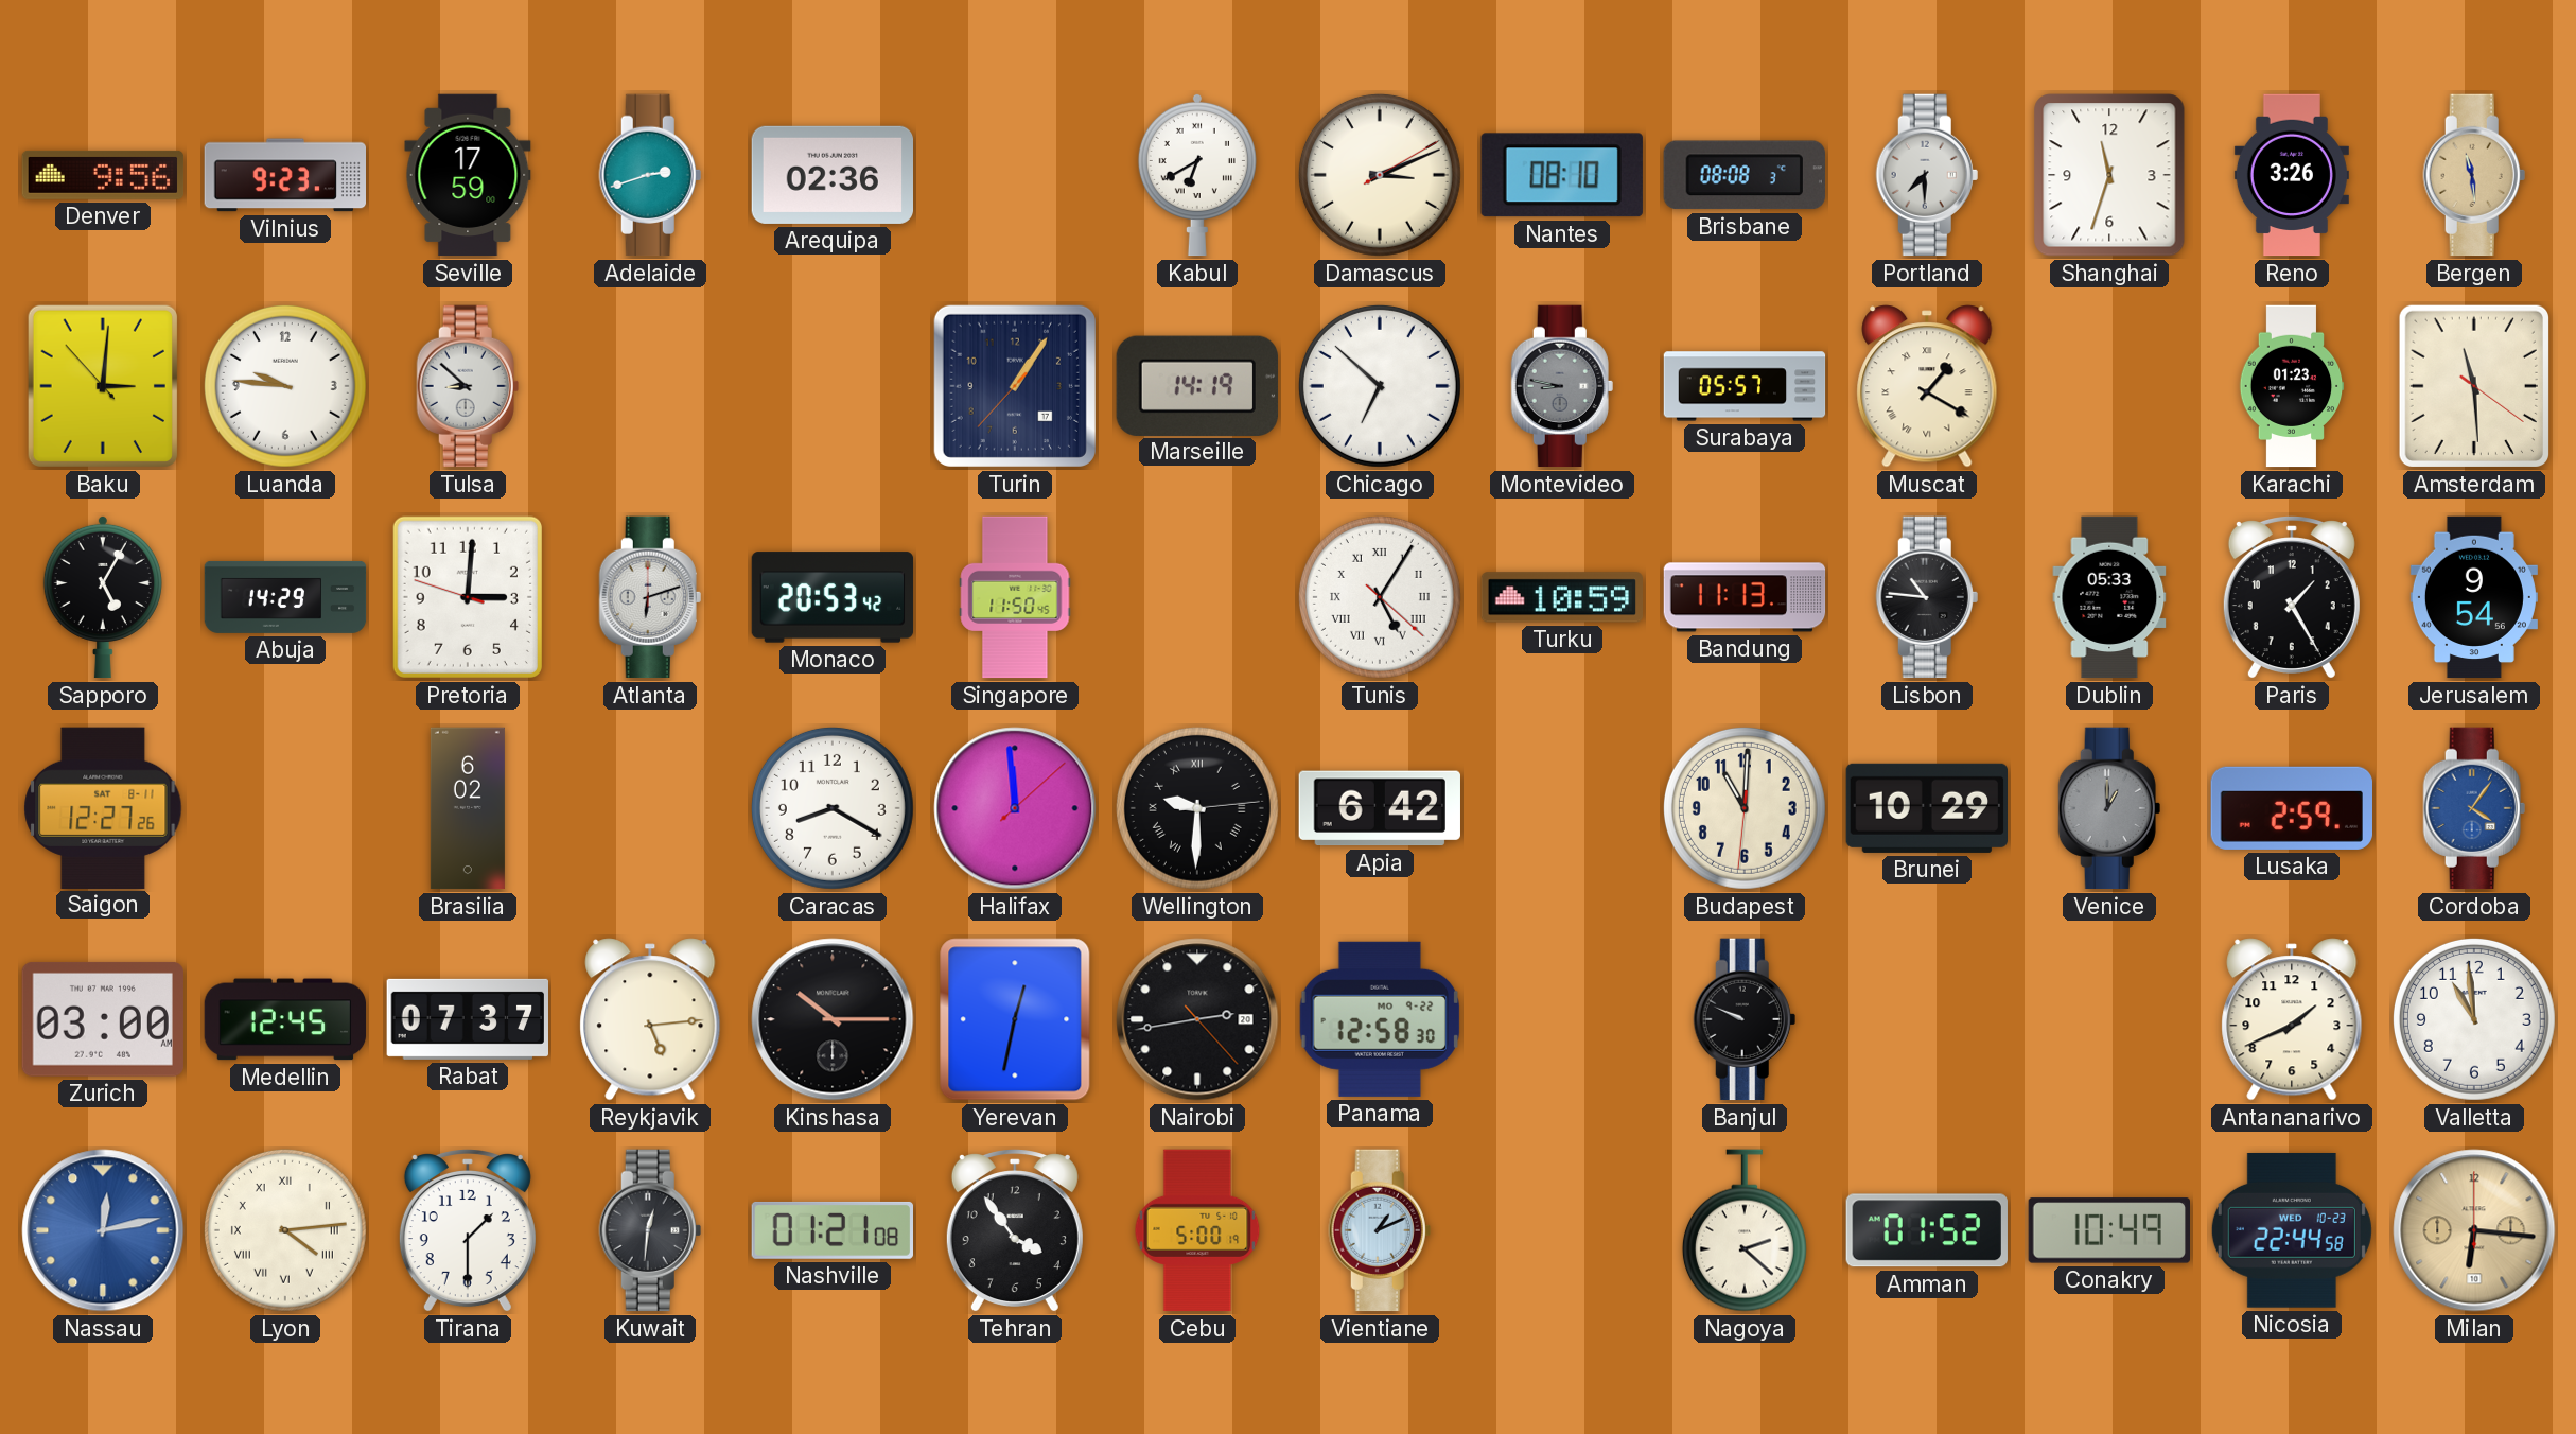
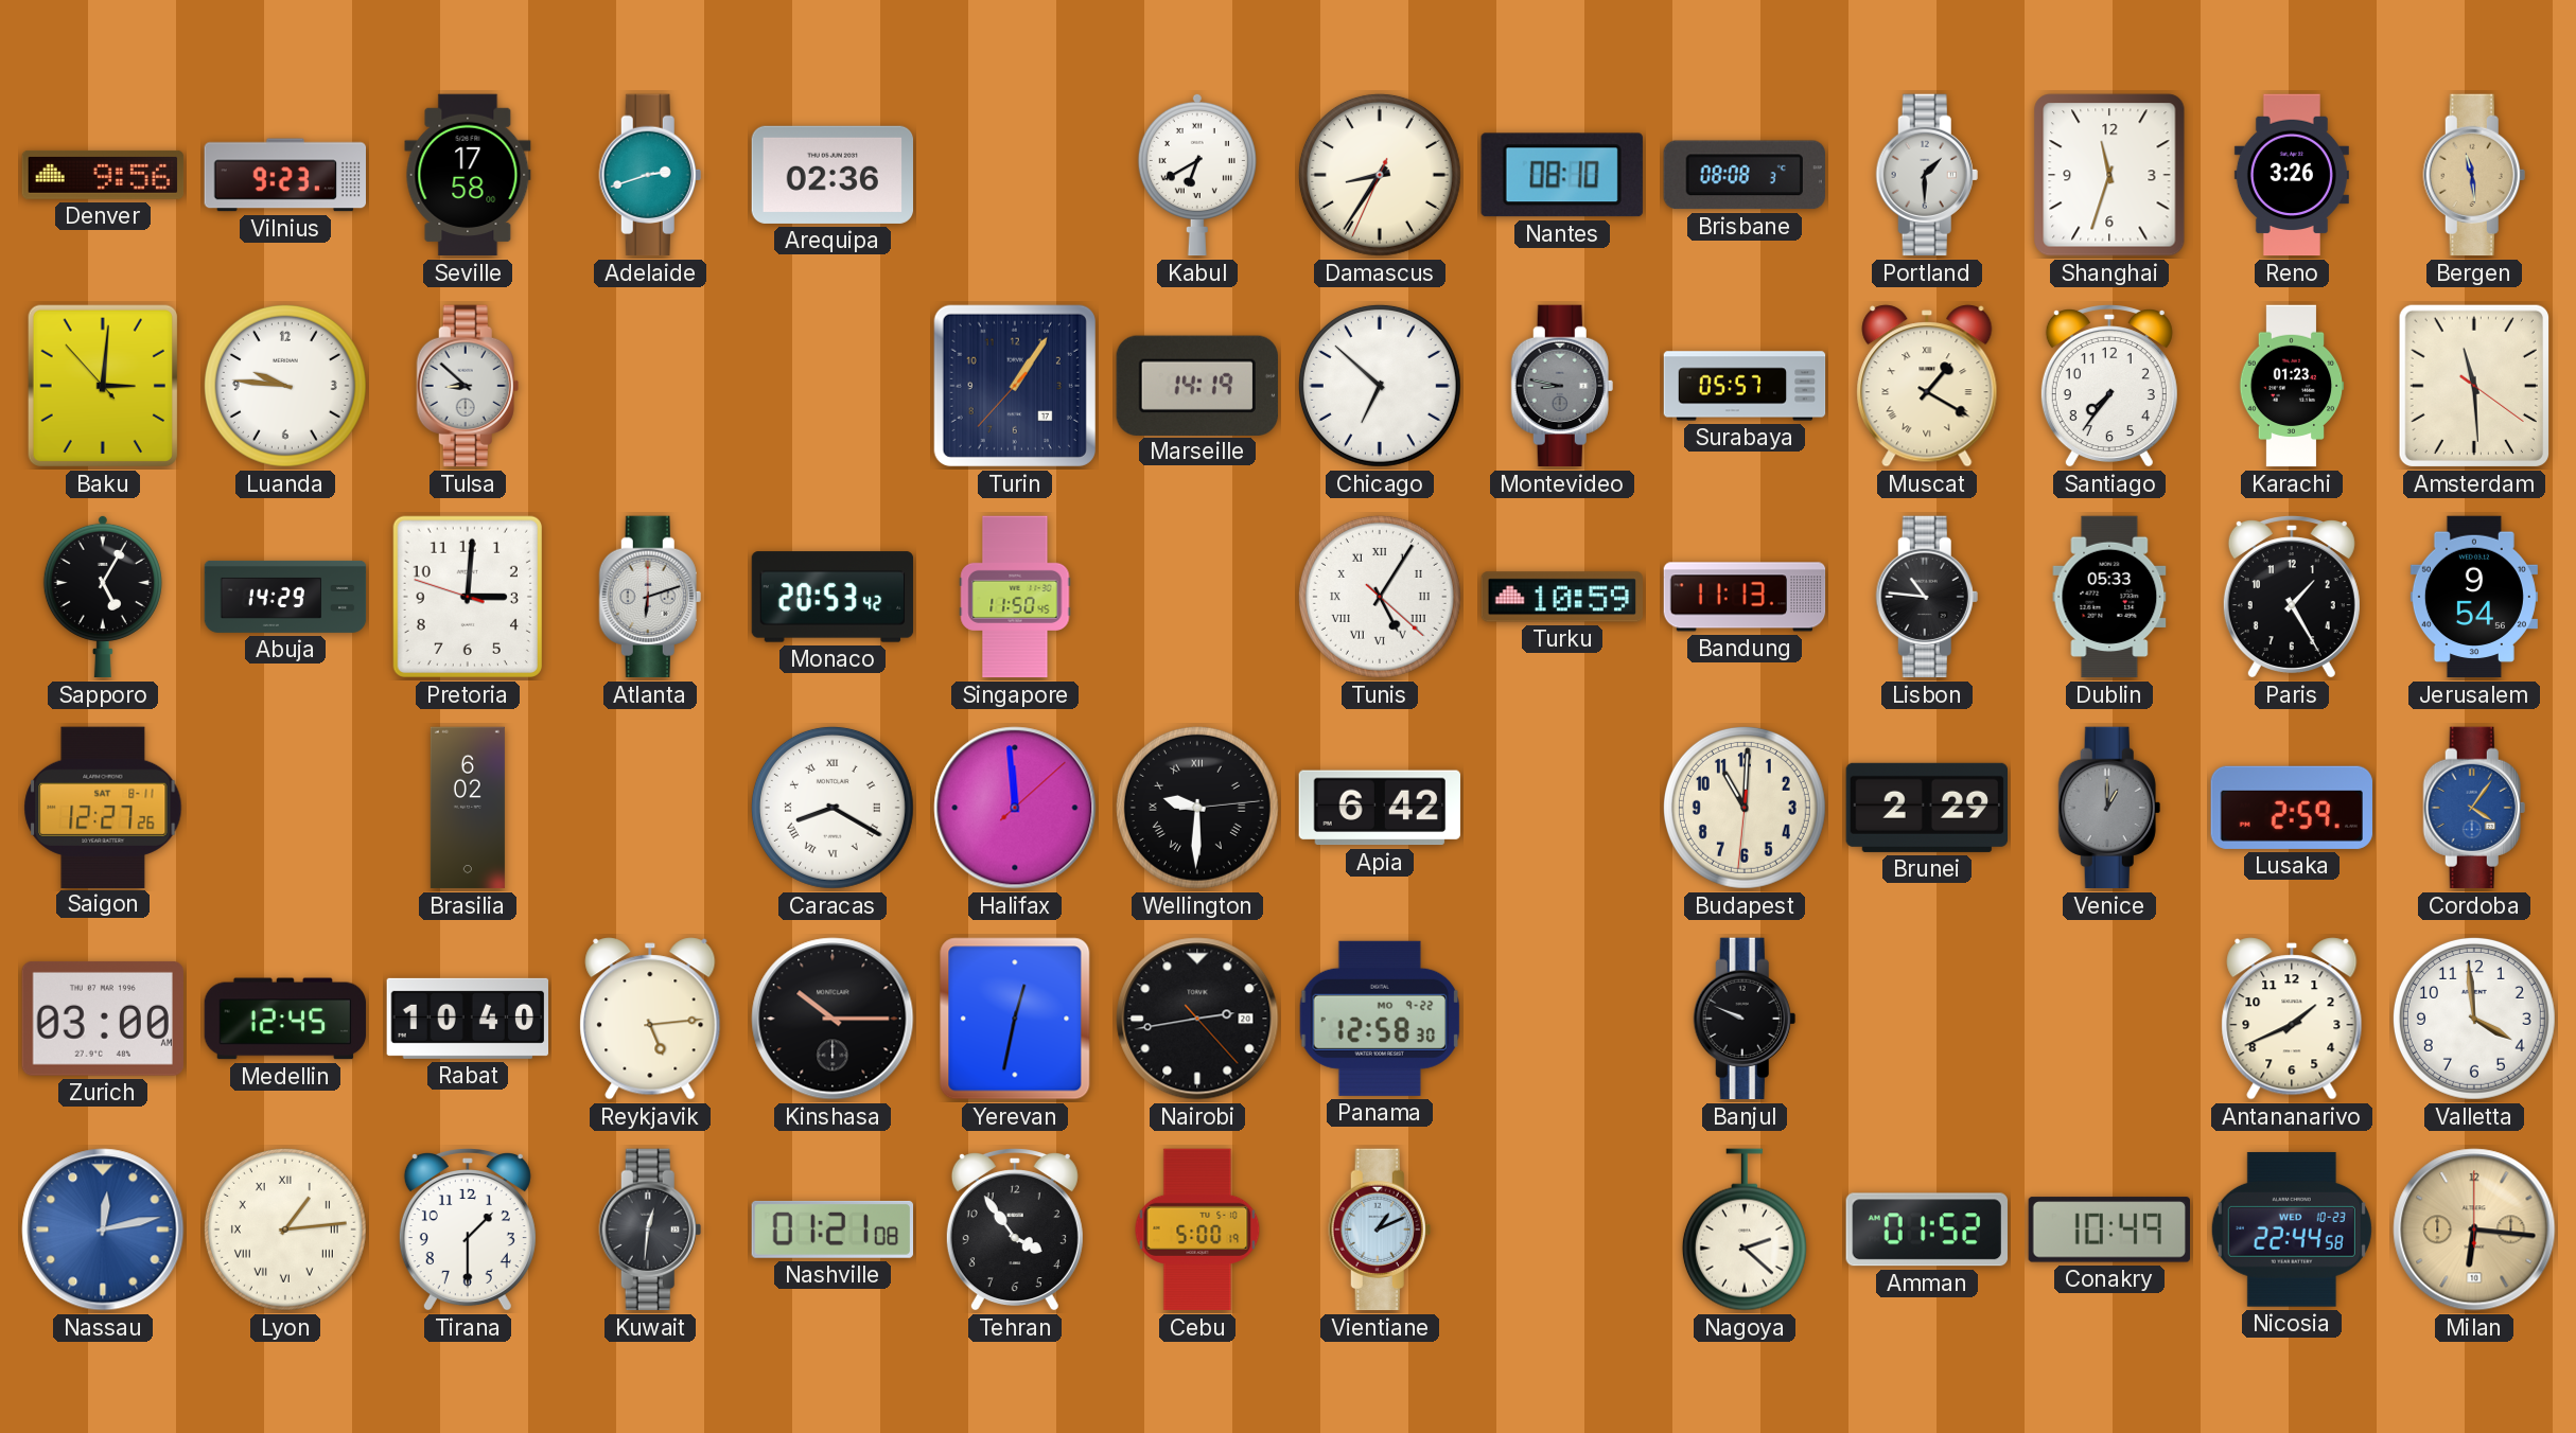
Seville: 17:59 -> 17:58 (468, 175)
Damascus: 3:11 -> 8:35 (1380, 175)
Portland: 7:30 -> 1:30 (1927, 175)
Santiago: none -> 7:36 (2109, 387)
Caracas numerals: Arabic -> Roman (833, 808)
Brunei: 10:29 -> 2:29 (1926, 808)
Rabat: 07:37 -> 10:40 (467, 1019)
Valletta: 10:59 -> 3:59 (2474, 1019)
Lyon: 4:14 -> 1:14 (285, 1229)
